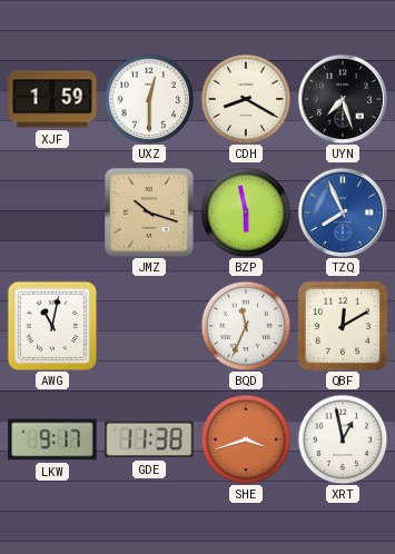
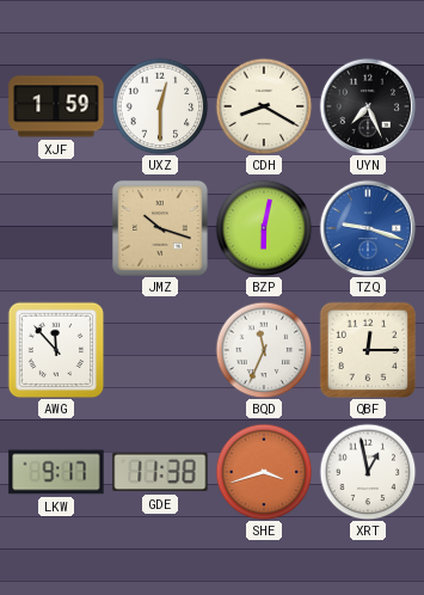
UYN: 7:27 -> 7:26 (368, 106)
BZP: 5:58 -> 6:02 (264, 228)
TZQ: 7:56 -> 9:18 (368, 228)
AWG: 11:02 -> 11:53 (56, 350)
QBF: 12:10 -> 12:15 (368, 350)
